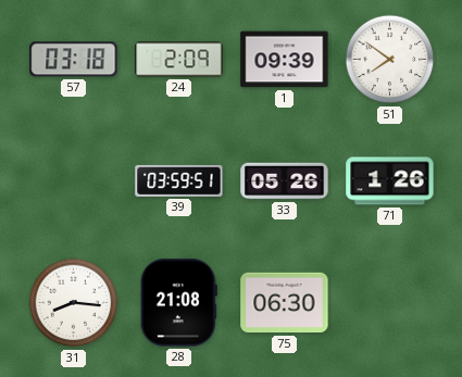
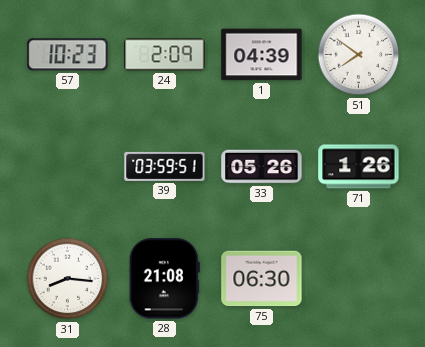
57: 03:18 -> 10:23 (68, 55)
1: 09:39 -> 04:39 (262, 55)
